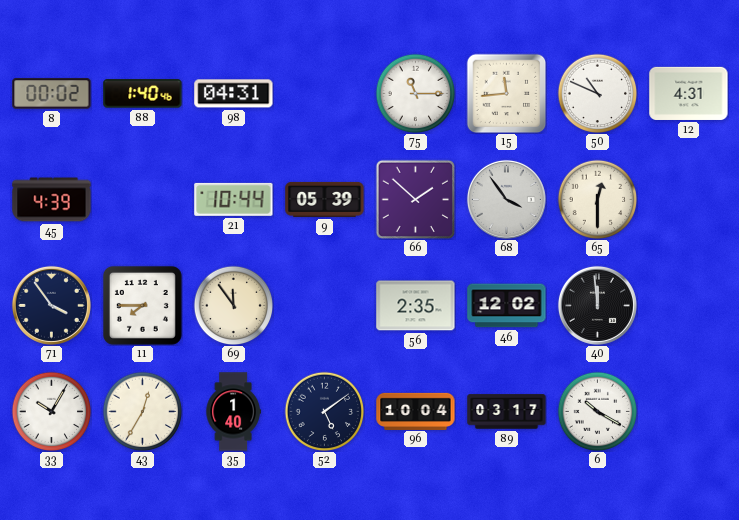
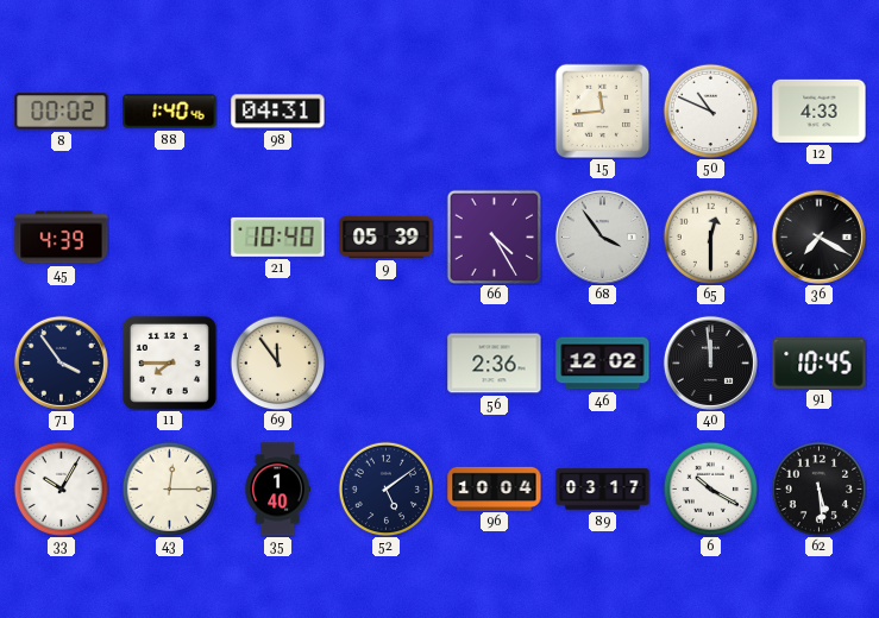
75: 11:15 -> none (415, 93)
12: 4:31 -> 4:33 (820, 111)
21: 10:44 -> 10:40 (278, 237)
66: 1:52 -> 4:25 (494, 237)
36: none -> 7:20 (818, 237)
56: 2:35 -> 2:36 (495, 364)
91: none -> 10:45 (820, 362)
43: 12:35 -> 12:15 (169, 488)
62: none -> 5:29 (818, 488)
